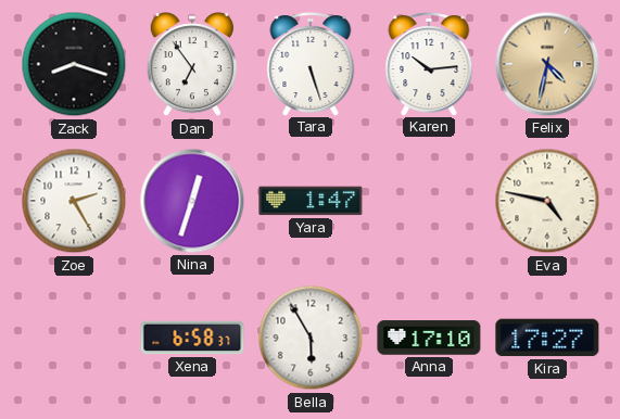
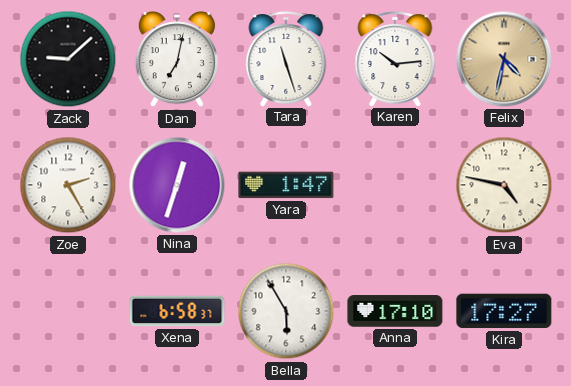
Zack: 8:18 -> 9:08 (68, 59)
Dan: 6:54 -> 7:02 (176, 60)
Tara: 5:27 -> 11:27 (286, 59)
